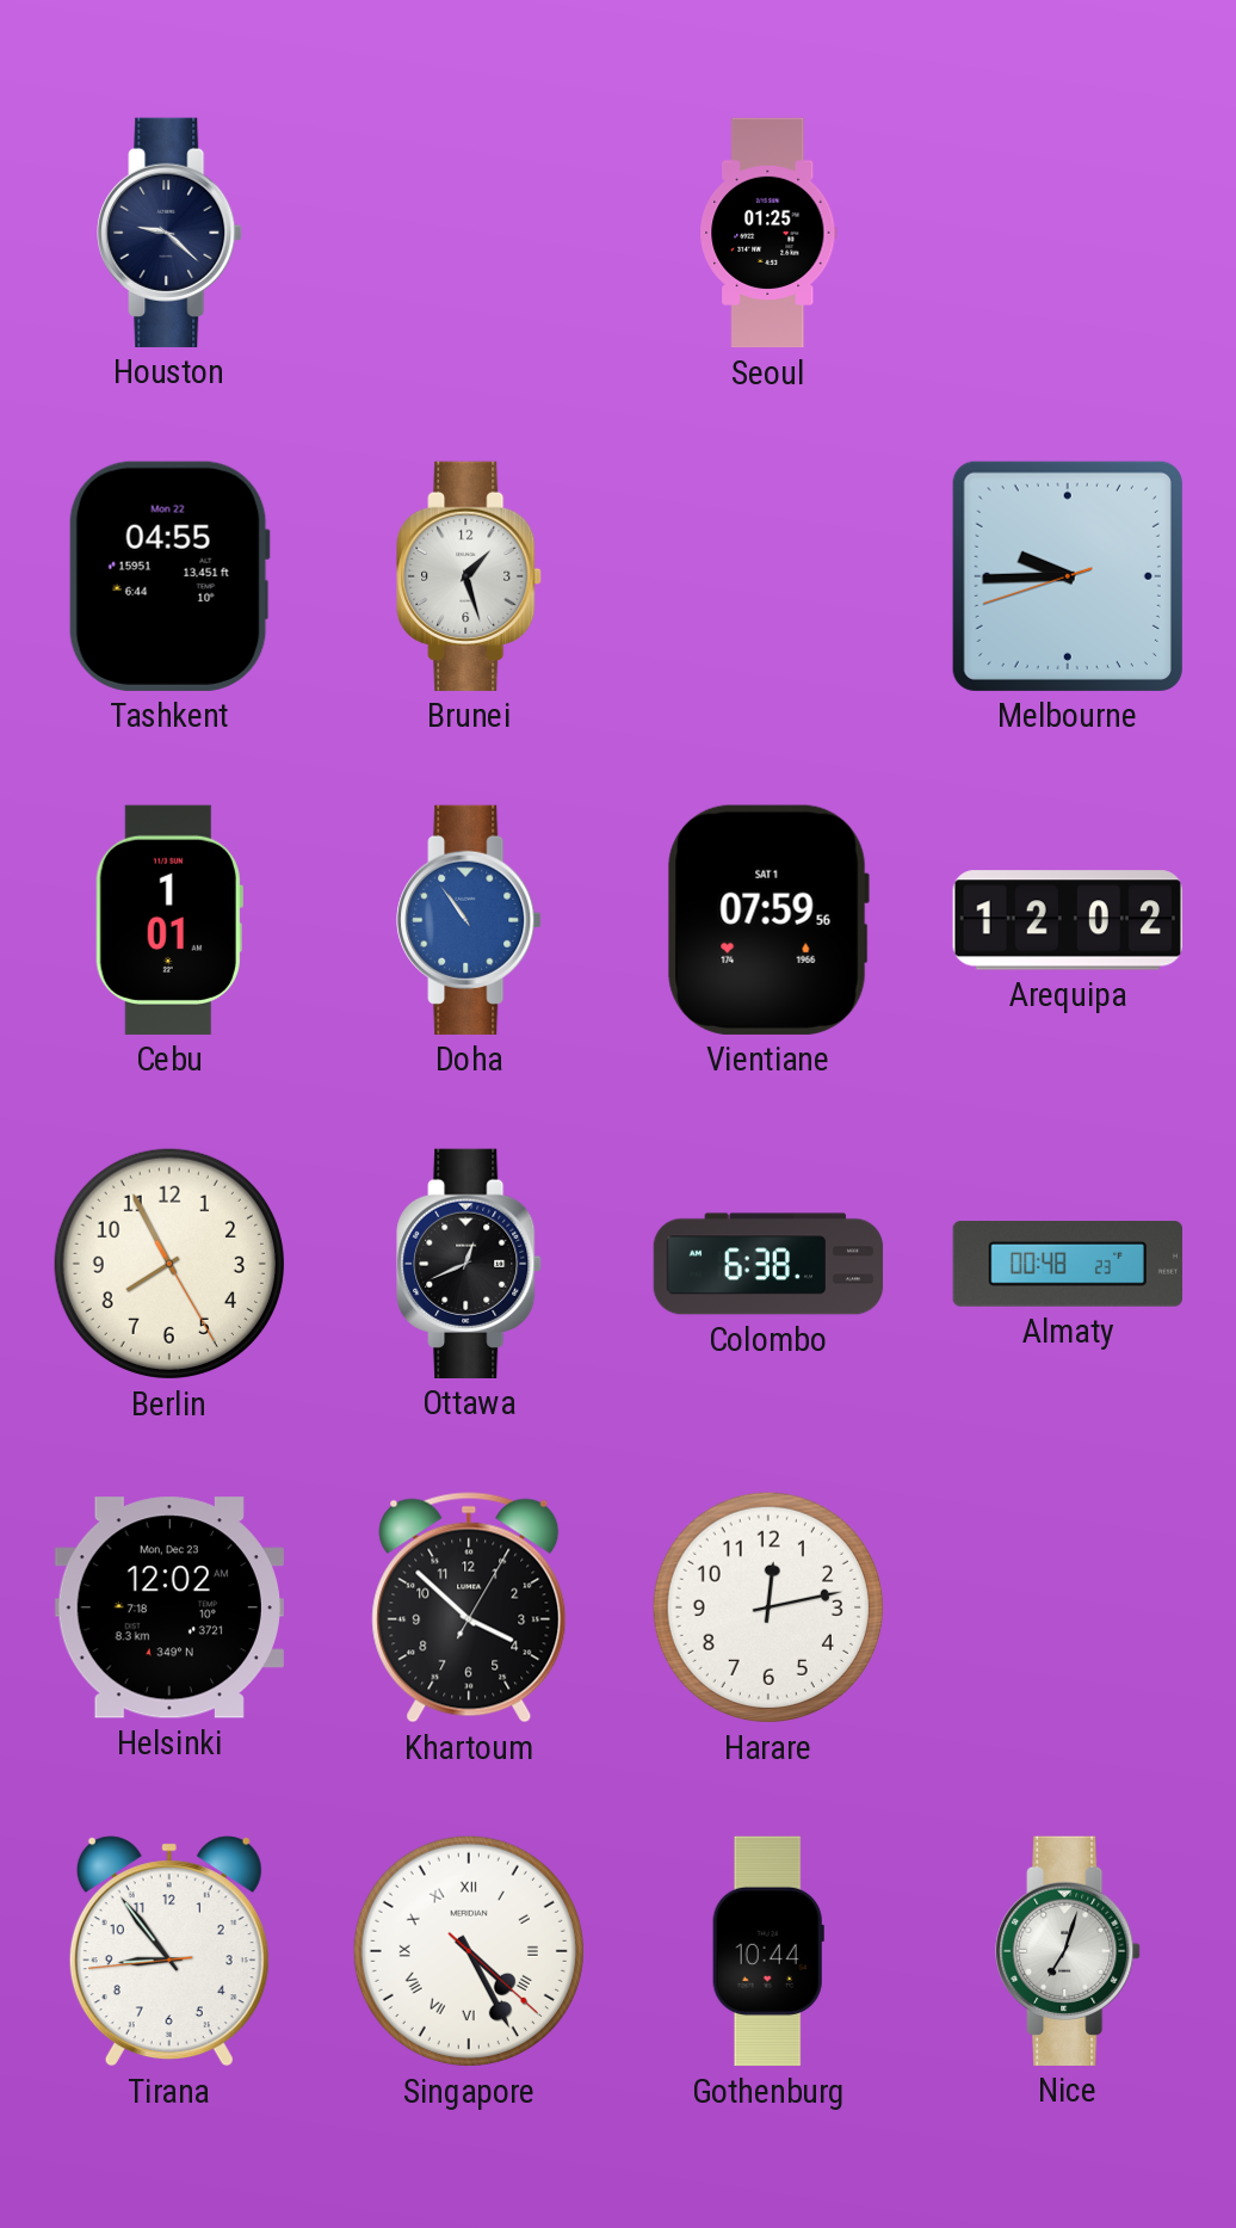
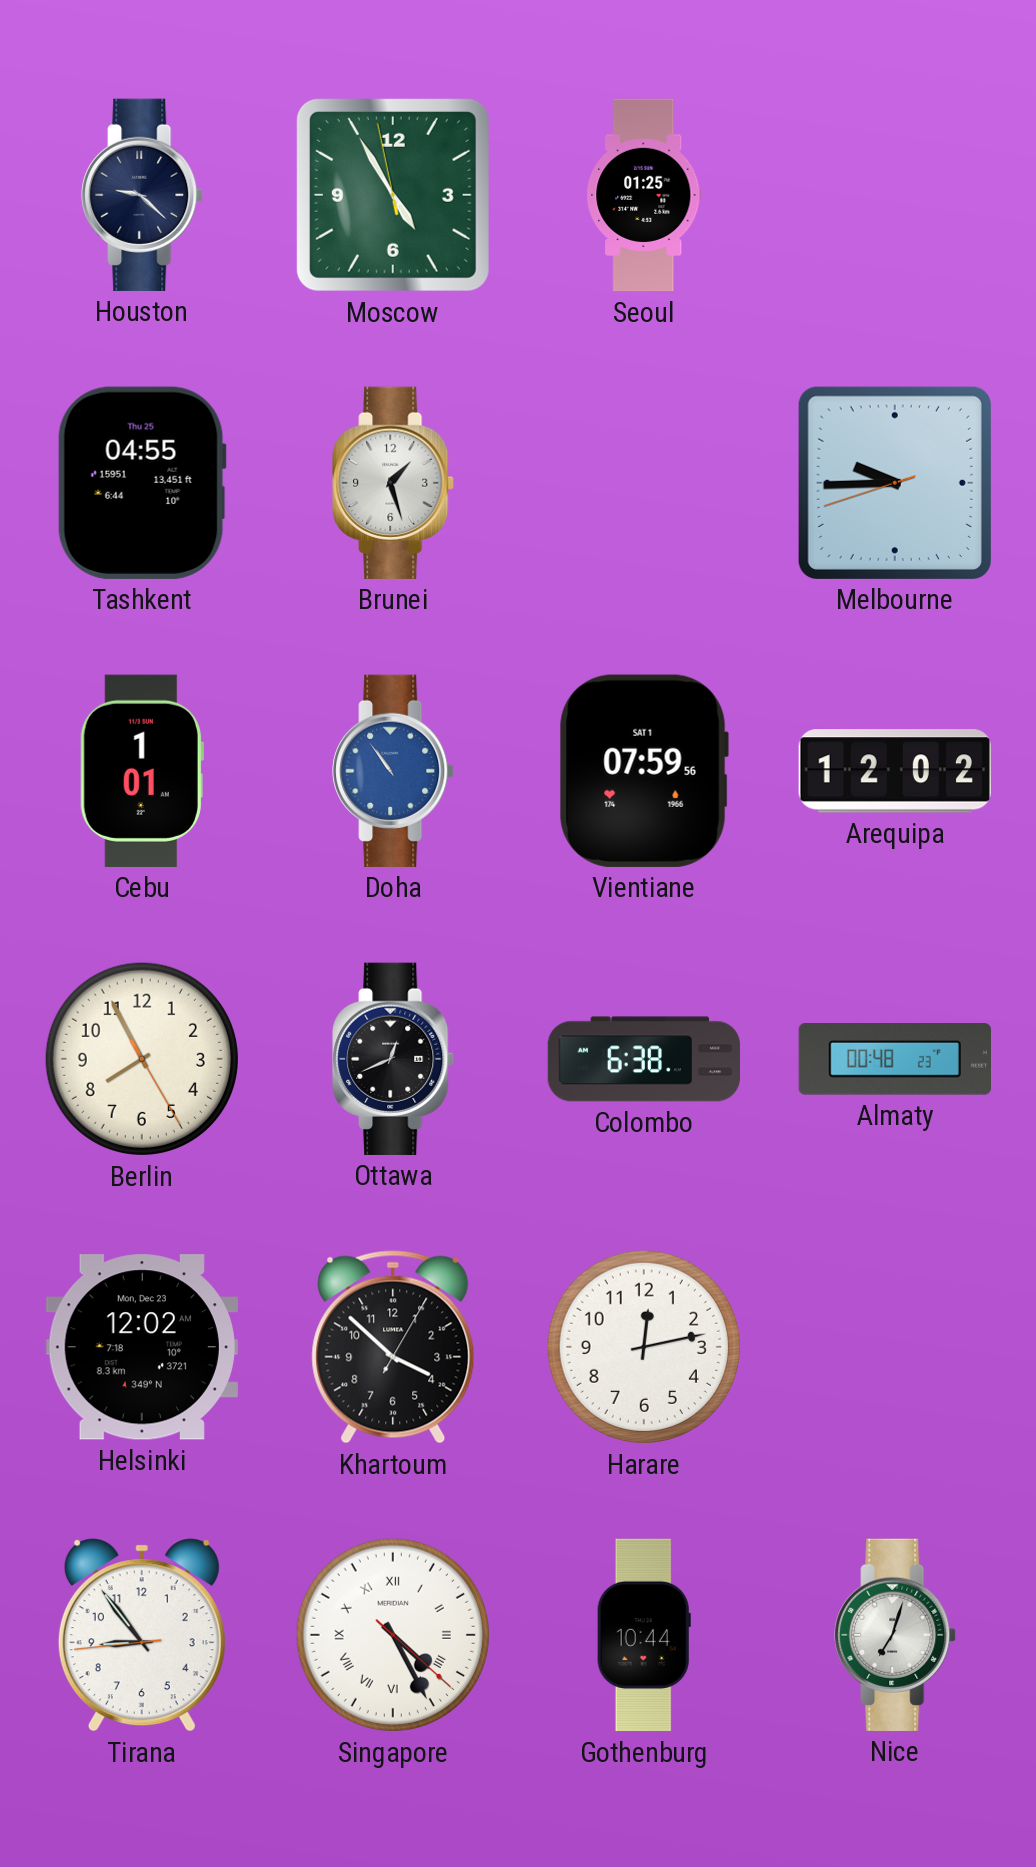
Moscow: none -> 4:54 (393, 195)
Tashkent date: Mon 22 -> Thu 25 (142, 483)
